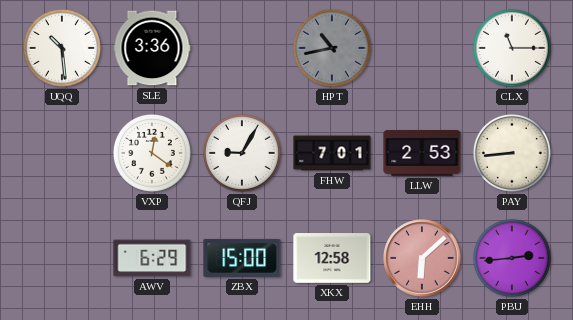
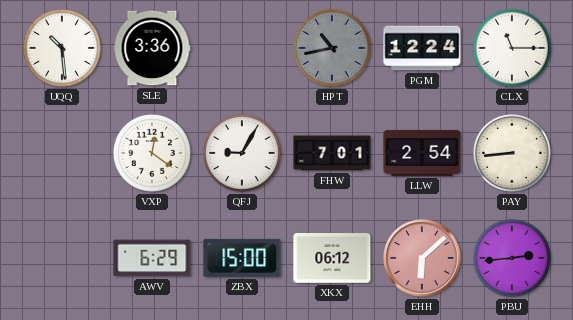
PGM: none -> 12:24 (422, 48)
LLW: 2:53 -> 2:54 (422, 153)
XKX: 12:58 -> 06:12 (332, 259)
